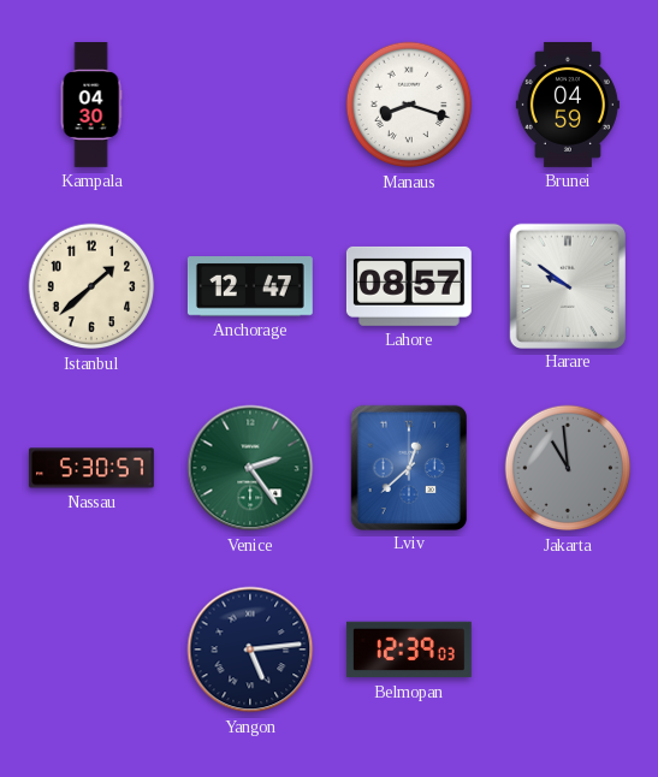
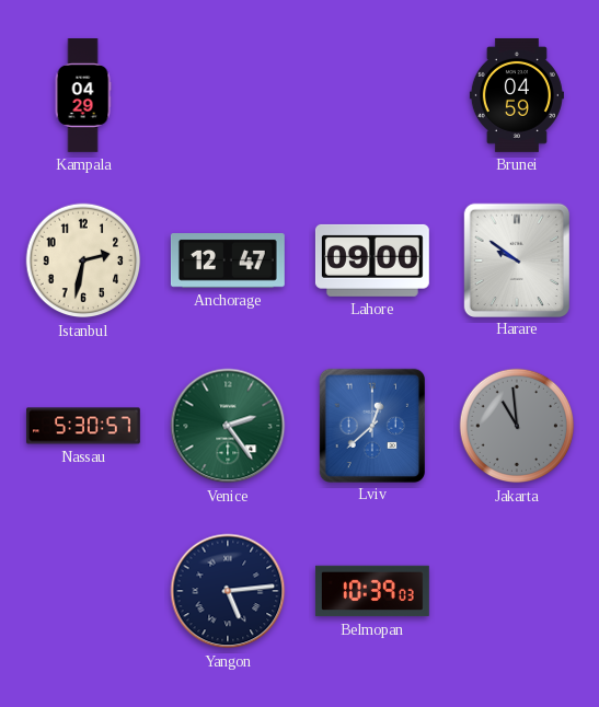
Kampala: 04:30 -> 04:29 (83, 96)
Manaus: 8:18 -> none (409, 105)
Istanbul: 1:38 -> 2:32 (83, 260)
Lahore: 08:57 -> 09:00 (372, 260)
Belmopan: 12:39 -> 10:39 (372, 591)
